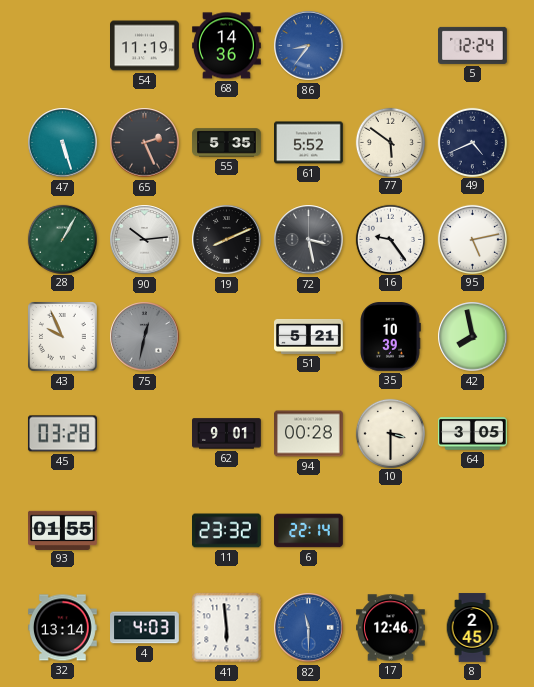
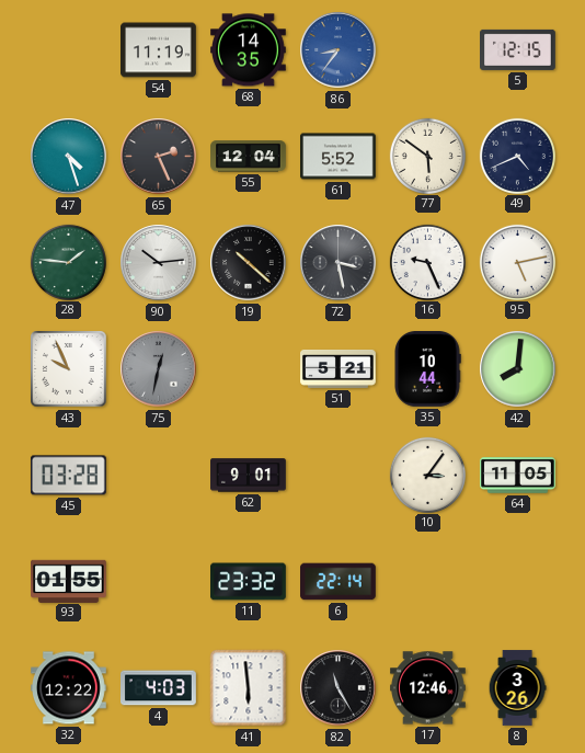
68: 14:36 -> 14:35 (249, 50)
5: 12:24 -> 12:15 (518, 49)
47: 5:27 -> 4:27 (69, 157)
55: 5:35 -> 12:04 (249, 157)
28: 1:05 -> 1:46 (68, 262)
19: 8:11 -> 10:22 (249, 263)
16: 9:24 -> 9:26 (427, 262)
35: 10:39 -> 10:44 (427, 369)
42: 7:58 -> 8:01 (518, 369)
94: 00:28 -> none (309, 434)
10: 3:30 -> 3:06 (427, 475)
64: 3:05 -> 11:05 (518, 476)
32: 13:14 -> 12:22 (69, 688)
82: 11:30 -> 11:25 (339, 688)
82 dial: blue -> black (339, 688)
8: 2:45 -> 3:26 (517, 688)
